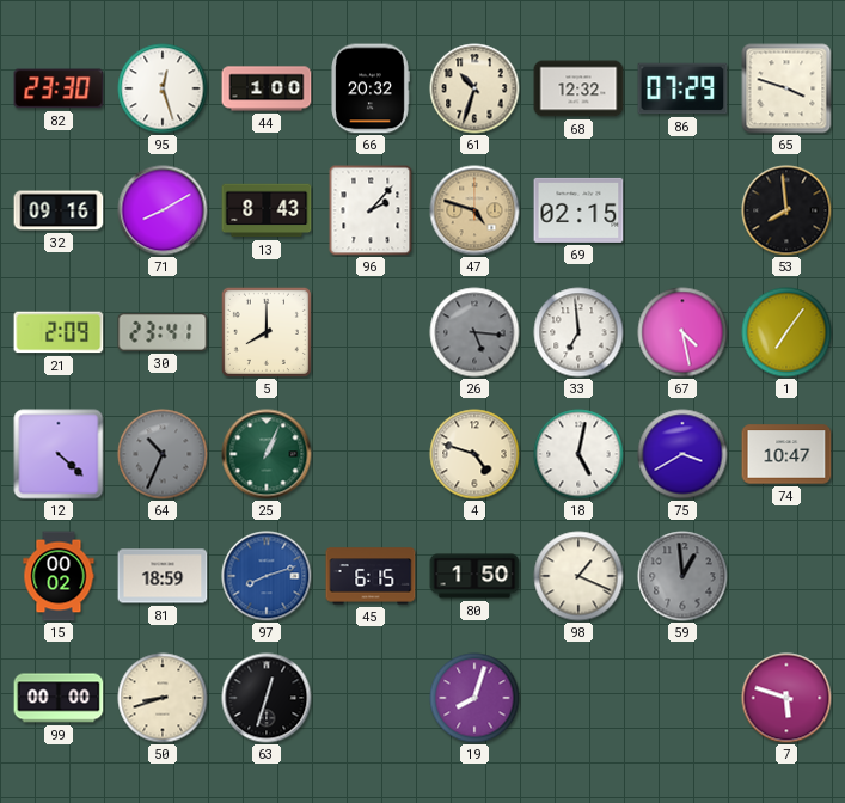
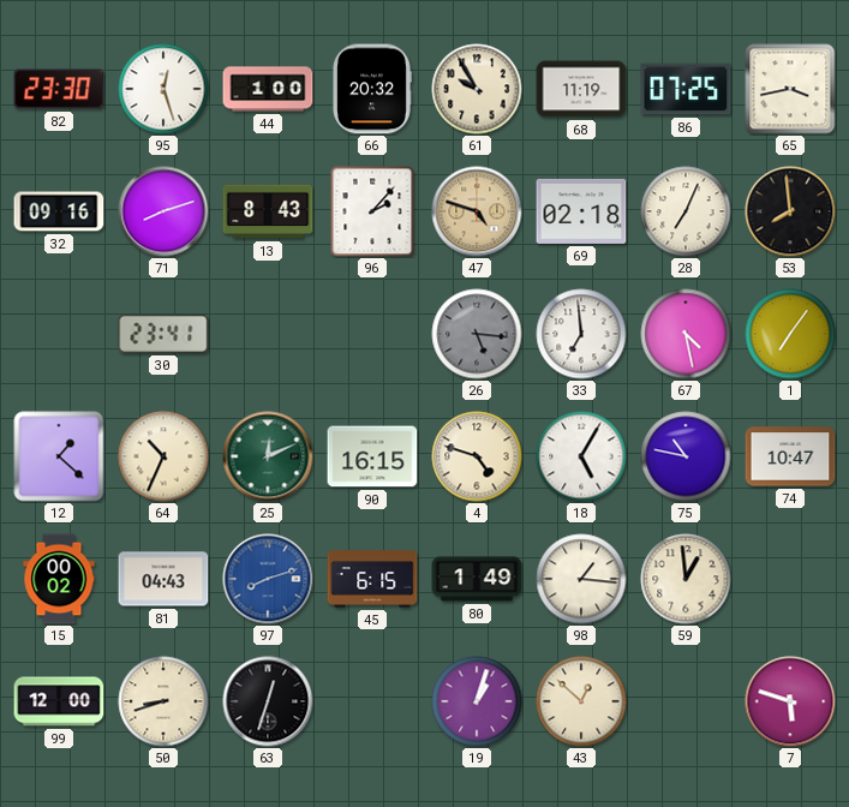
61: 10:33 -> 9:55 (477, 89)
68: 12:32 -> 11:19 (581, 89)
86: 07:29 -> 07:25 (686, 89)
65: 3:48 -> 3:43 (790, 89)
71: 8:10 -> 8:12 (163, 211)
69: 02:15 -> 02:18 (581, 211)
28: none -> 7:04 (686, 211)
21: 2:09 -> none (59, 332)
5: 8:00 -> none (267, 332)
12: 4:22 -> 1:22 (59, 456)
64 dial: grey -> cream (163, 456)
25: 1:04 -> 12:11 (268, 456)
90: none -> 16:15 (372, 456)
18: 5:02 -> 5:05 (581, 456)
75: 3:40 -> 10:47 (686, 456)
81: 18:59 -> 04:43 (163, 579)
80: 1:50 -> 1:49 (477, 579)
98: 1:19 -> 1:16 (581, 579)
59 dial: grey -> cream (686, 579)
99: 00:00 -> 12:00 (59, 701)
19: 8:03 -> 1:03 (477, 701)
43: none -> 12:52 (581, 701)
